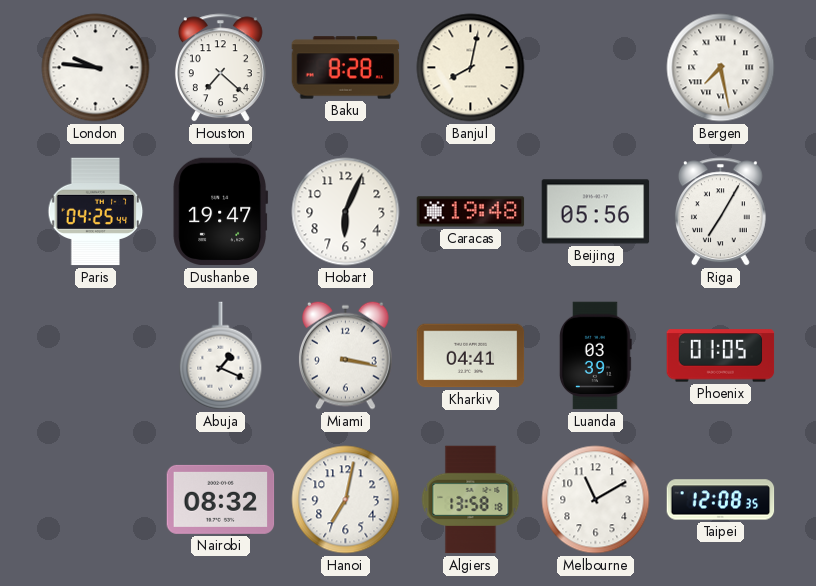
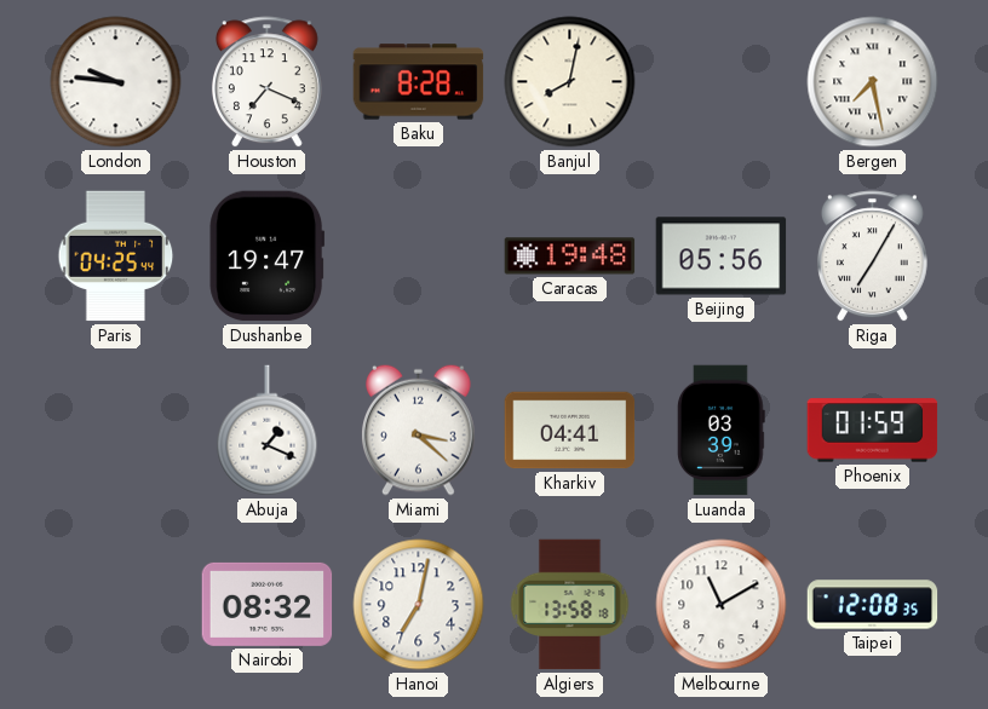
Houston: 7:22 -> 7:19 (266, 82)
Hobart: 6:04 -> none (346, 212)
Miami: 3:17 -> 3:22 (419, 430)
Phoenix: 01:05 -> 01:59 (873, 431)
